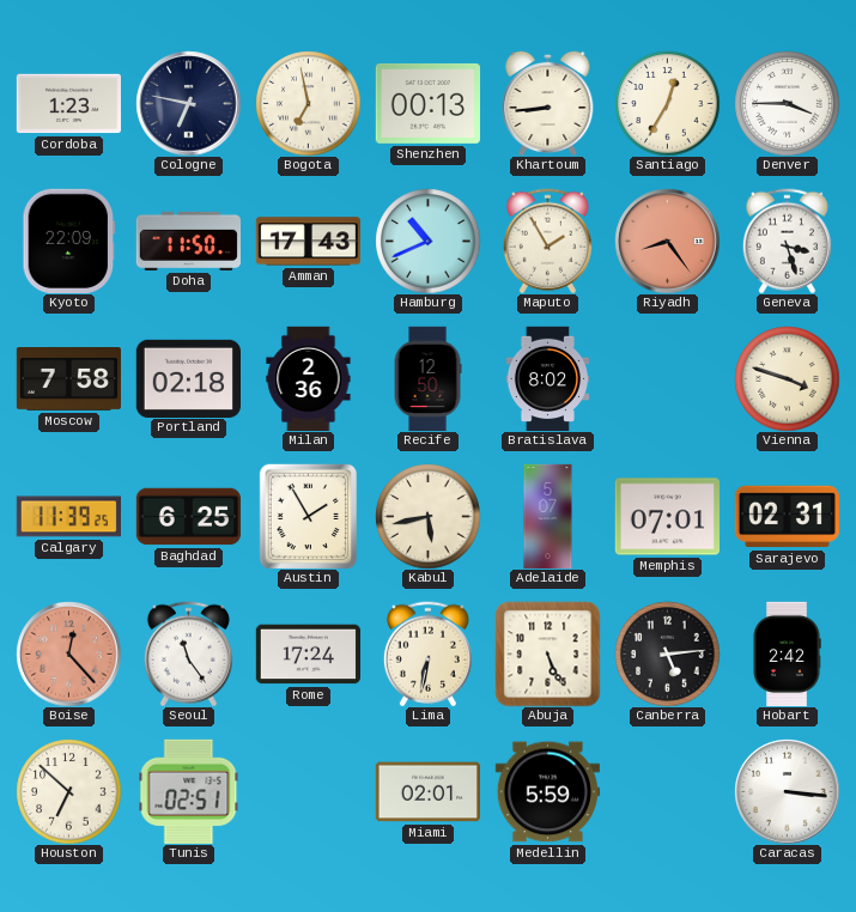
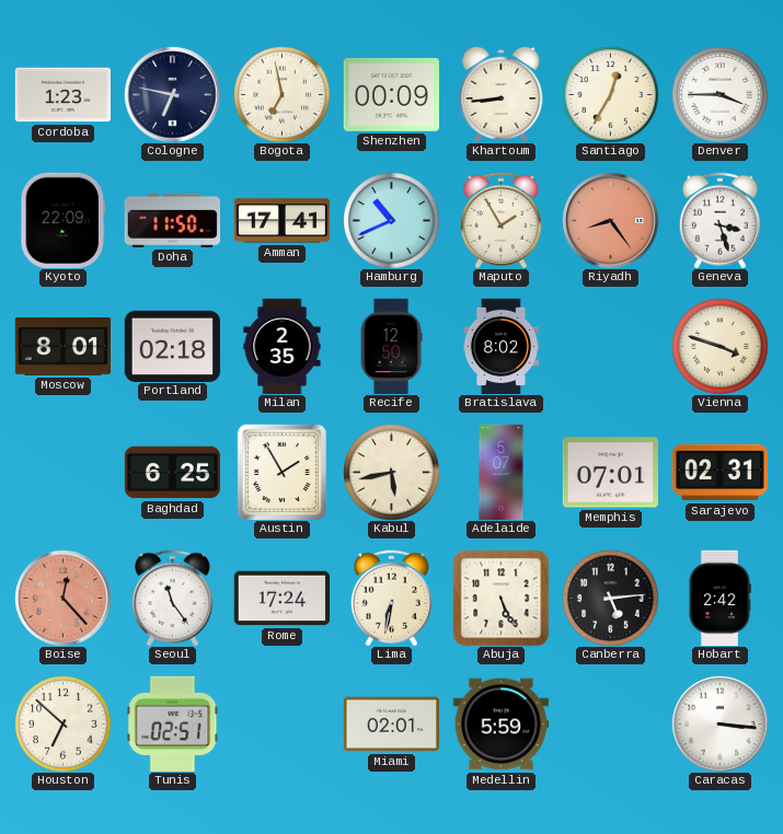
Shenzhen: 00:13 -> 00:09 (391, 94)
Amman: 17:43 -> 17:41 (281, 221)
Moscow: 7:58 -> 8:01 (62, 347)
Milan: 2:36 -> 2:35 (283, 346)
Calgary: 11:39 -> none (68, 517)
